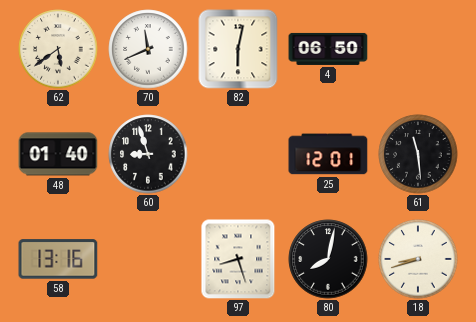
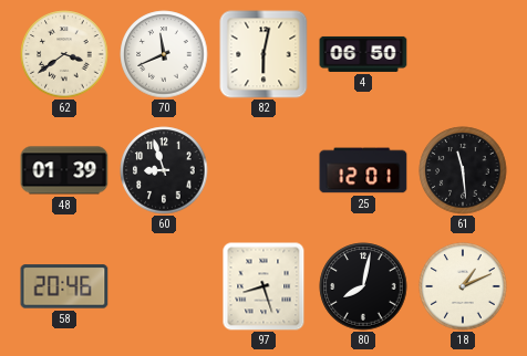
62: 5:39 -> 3:39 (64, 54)
48: 01:40 -> 01:39 (64, 170)
58: 13:16 -> 20:46 (64, 286)
18: 8:42 -> 1:11 (463, 286)
